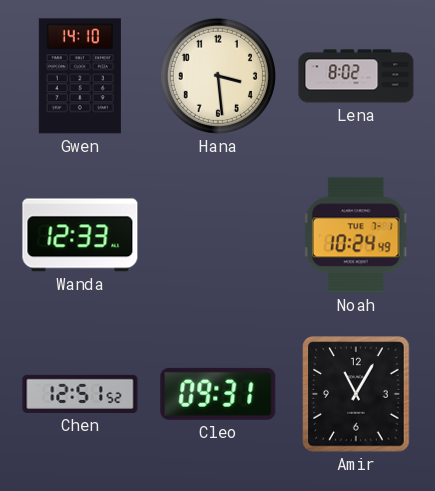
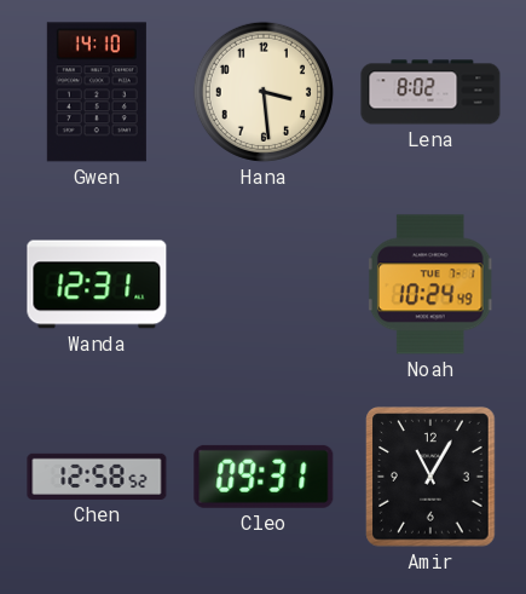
Wanda: 12:33 -> 12:31 (97, 284)
Chen: 12:51 -> 12:58 (97, 477)
